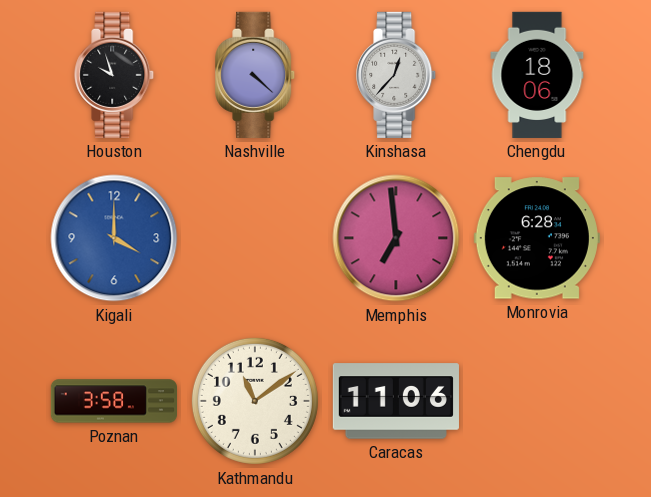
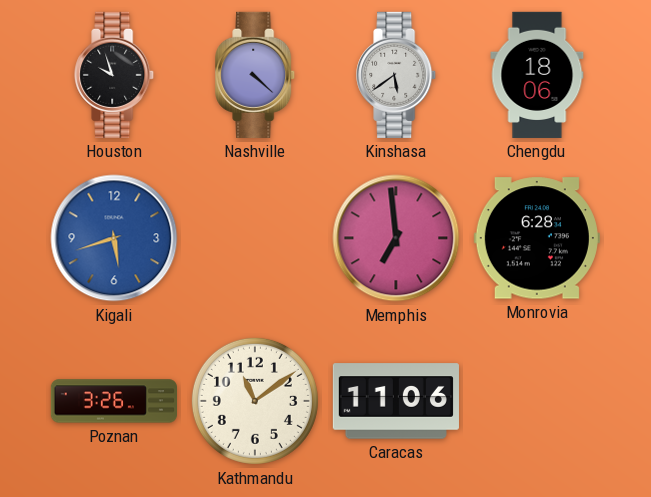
Kinshasa: 12:37 -> 5:39 (397, 75)
Kigali: 4:00 -> 5:42 (114, 238)
Poznan: 3:58 -> 3:26 (113, 401)
